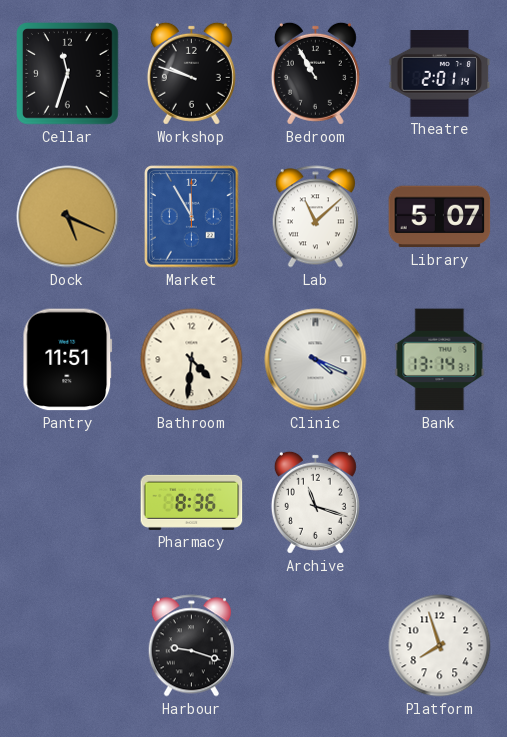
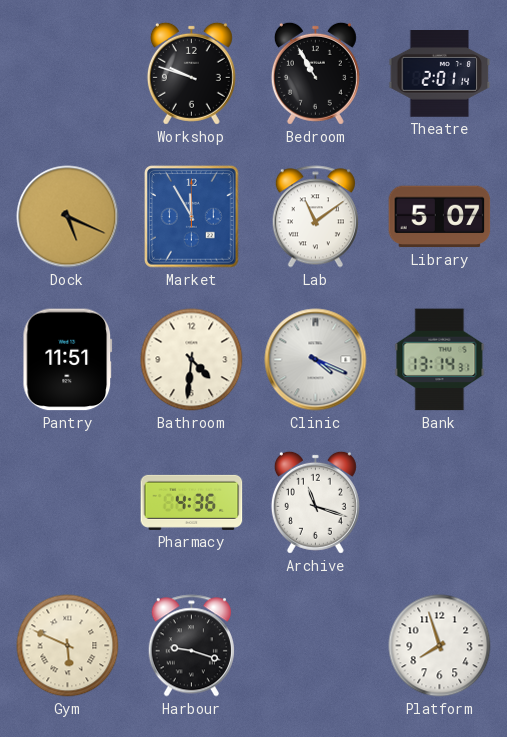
Cellar: 11:33 -> none (68, 74)
Lab: 11:08 -> 11:09 (315, 217)
Pharmacy: 8:36 -> 4:36 (192, 502)
Gym: none -> 5:49 (68, 646)
